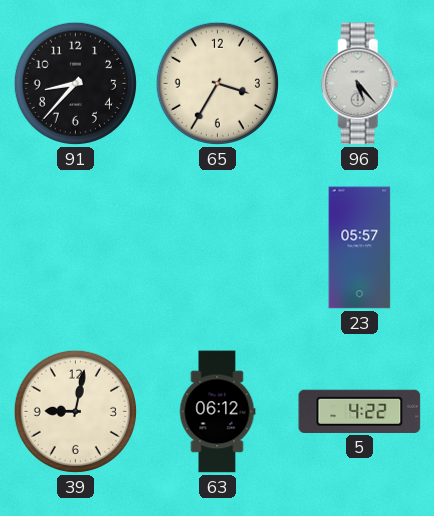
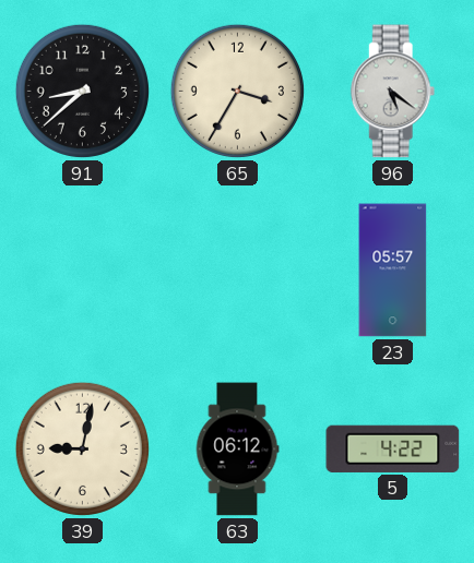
91: 8:37 -> 8:38 (82, 91)
96: 5:23 -> 5:21 (393, 92)
